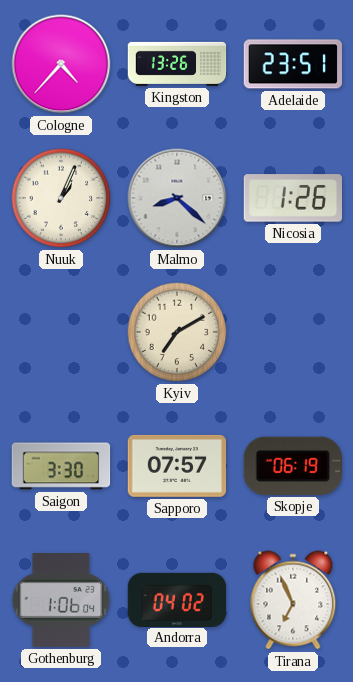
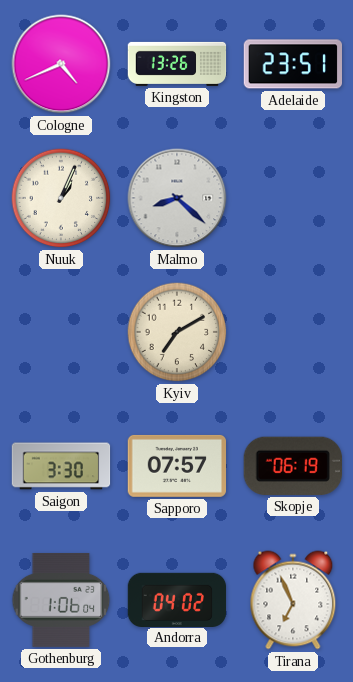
Cologne: 4:37 -> 4:41 (61, 64)
Nicosia: 1:26 -> none (292, 198)
